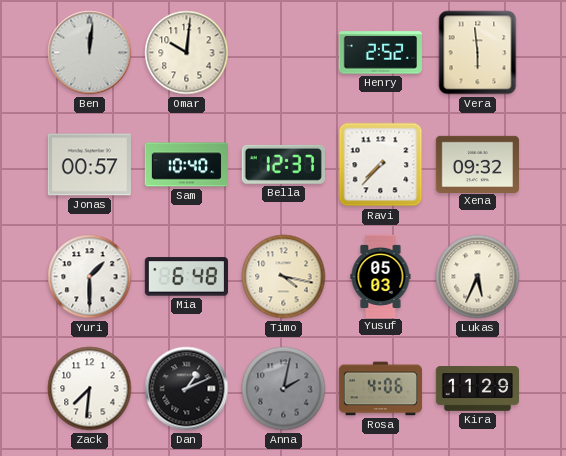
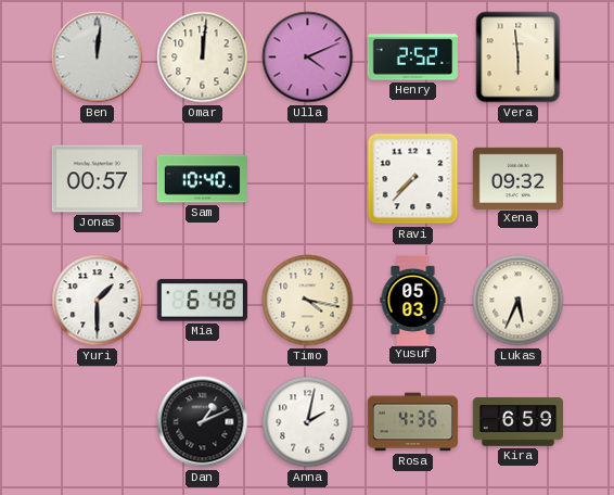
Omar: 10:01 -> 12:01 (203, 58)
Ulla: none -> 4:11 (308, 58)
Bella: 12:37 -> none (283, 164)
Zack: 7:31 -> none (90, 389)
Anna dial: grey -> white (308, 422)
Rosa: 4:06 -> 4:36 (412, 422)
Kira: 11:29 -> 6:59 (517, 422)
